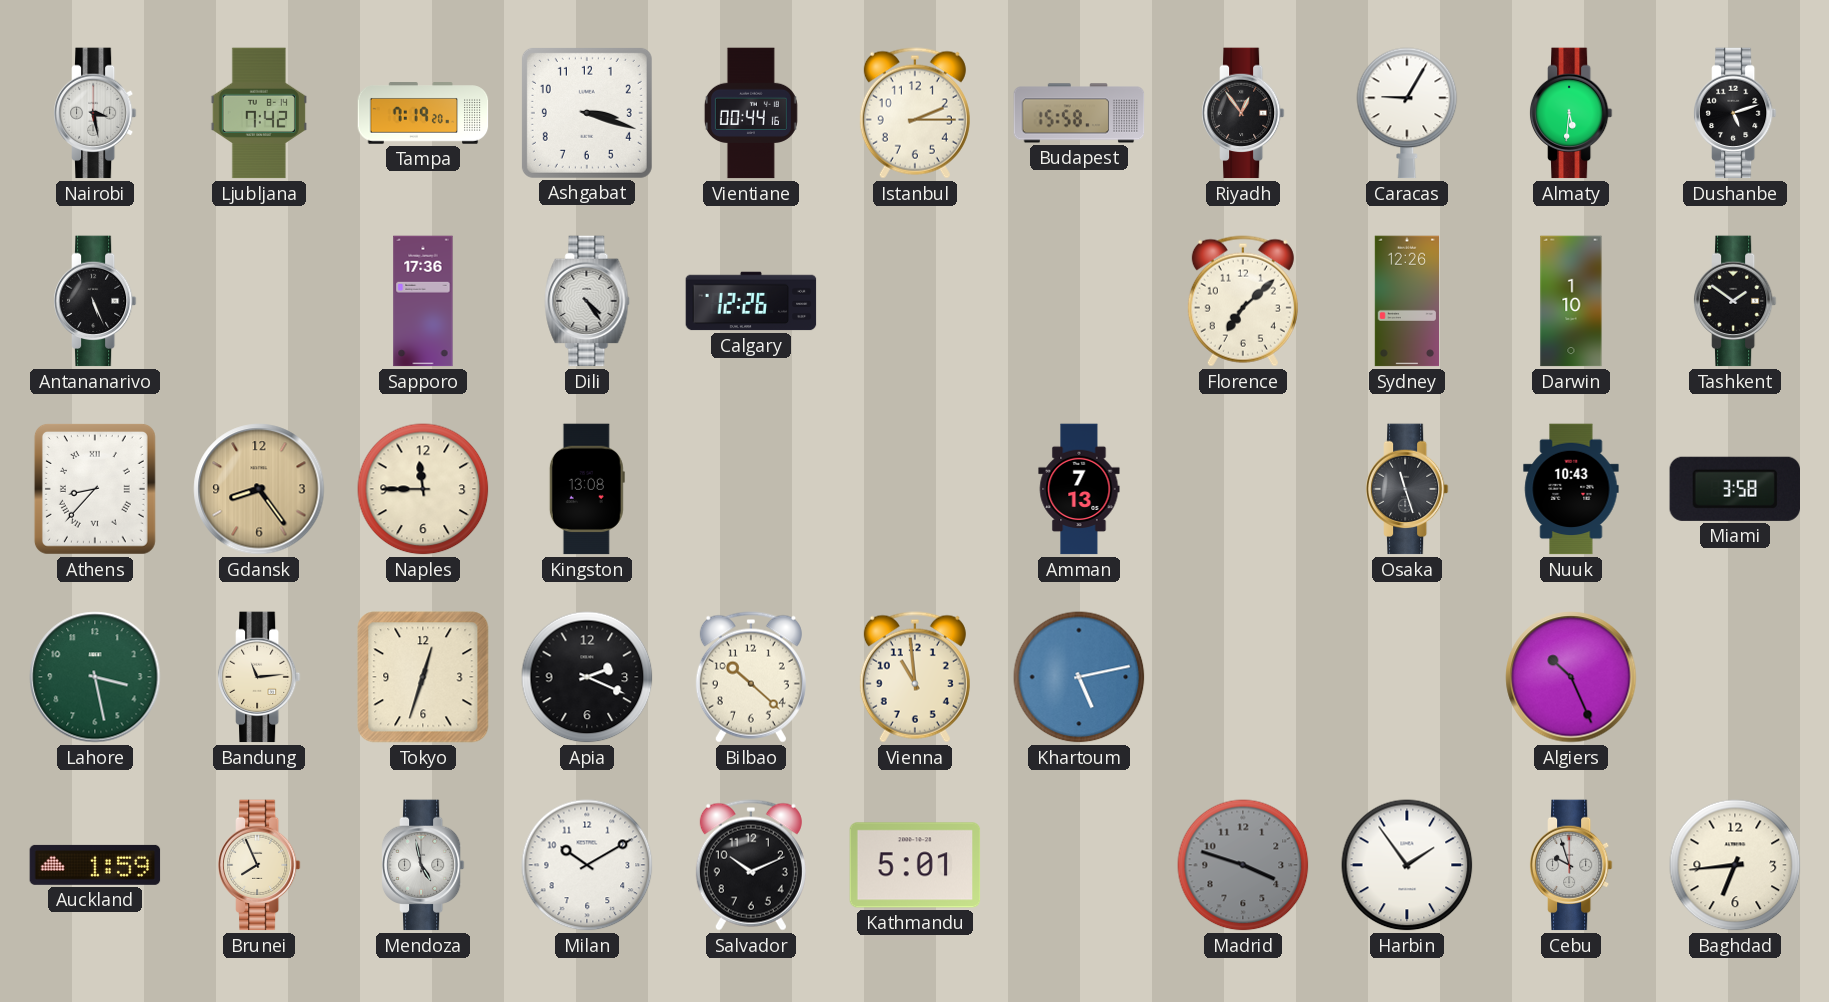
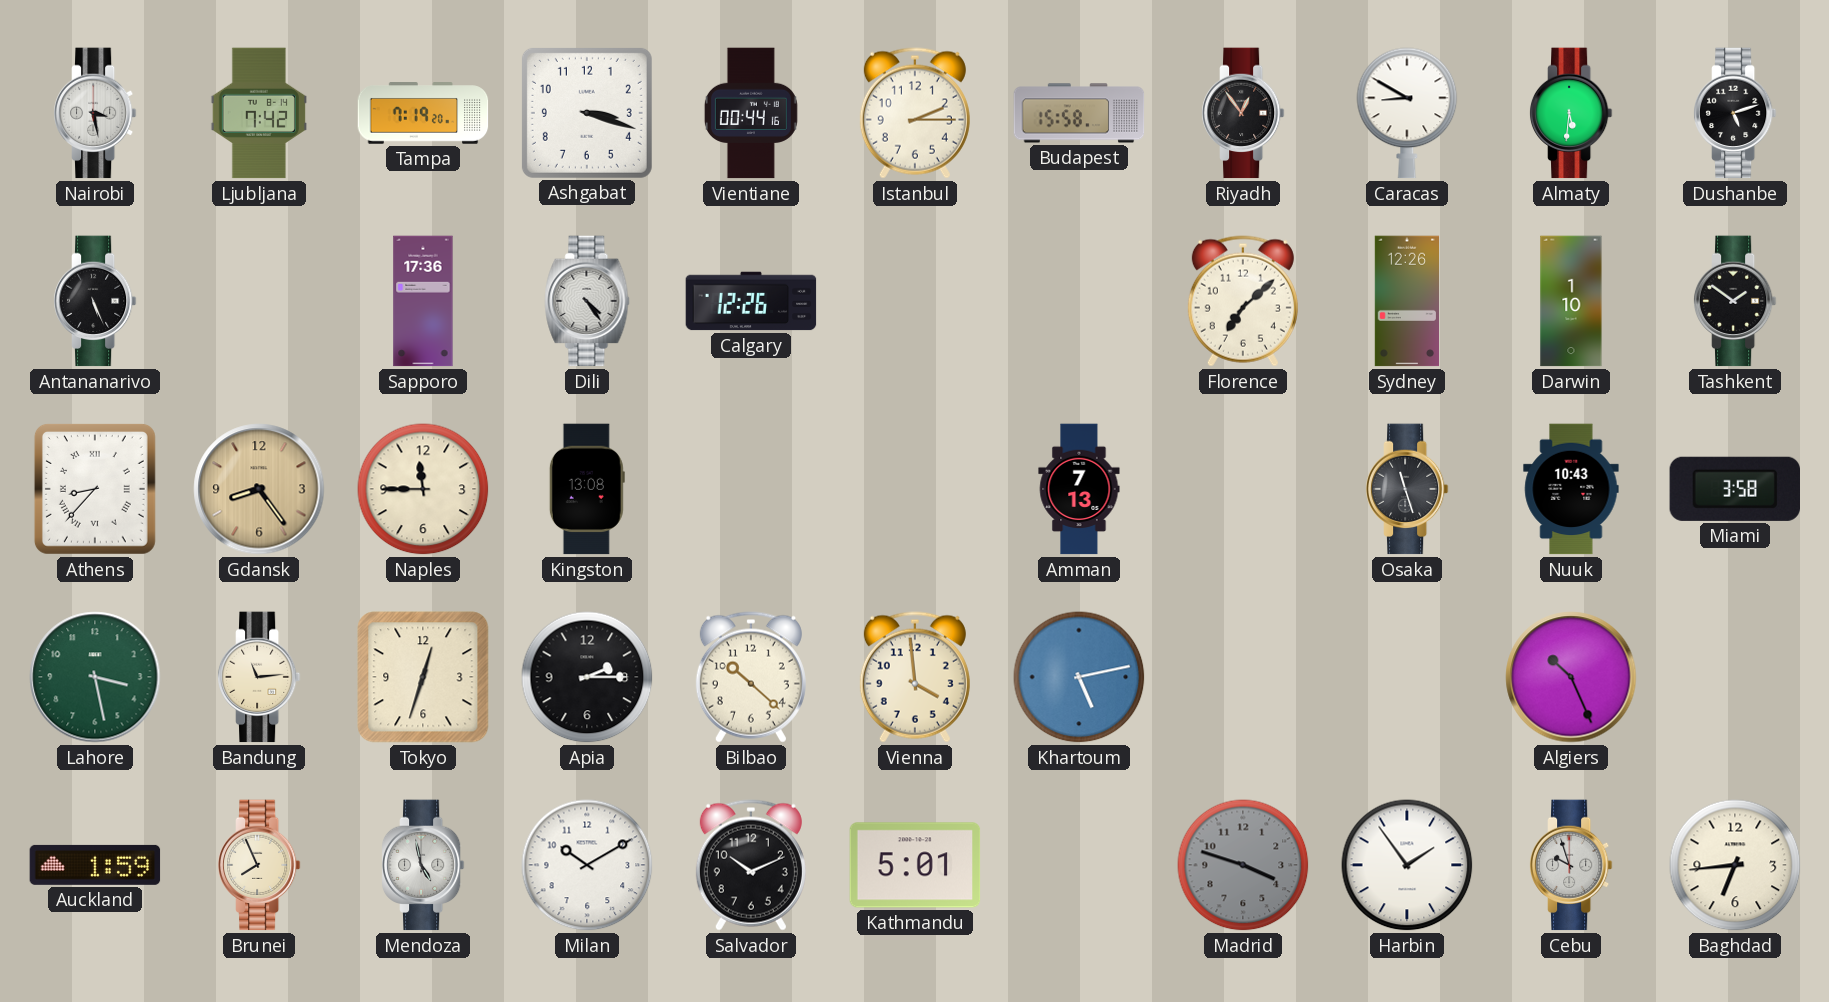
Caracas: 9:05 -> 8:50 (1407, 113)
Apia: 2:19 -> 2:15 (587, 677)
Vienna: 10:59 -> 3:59 (915, 677)
